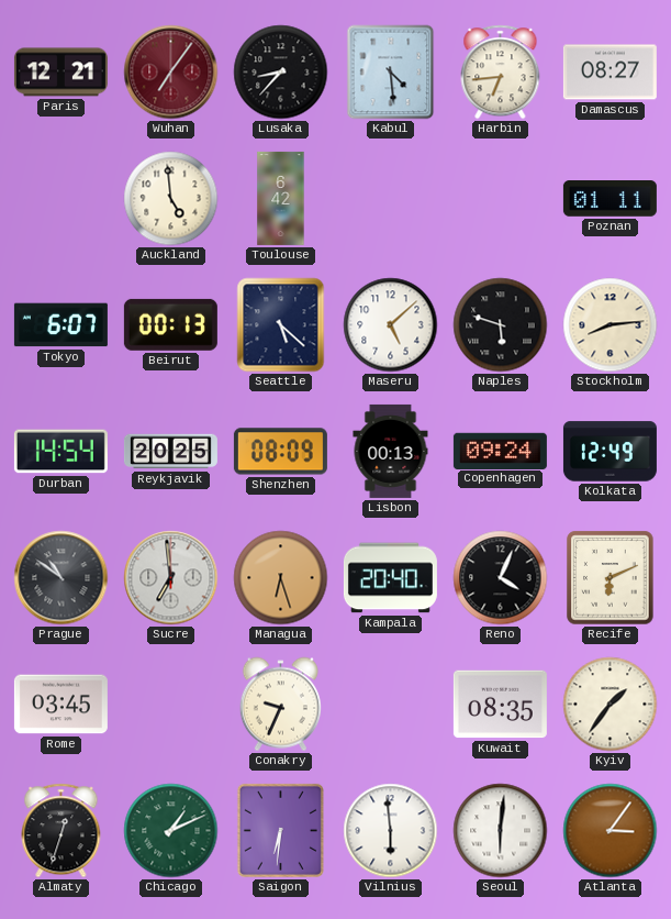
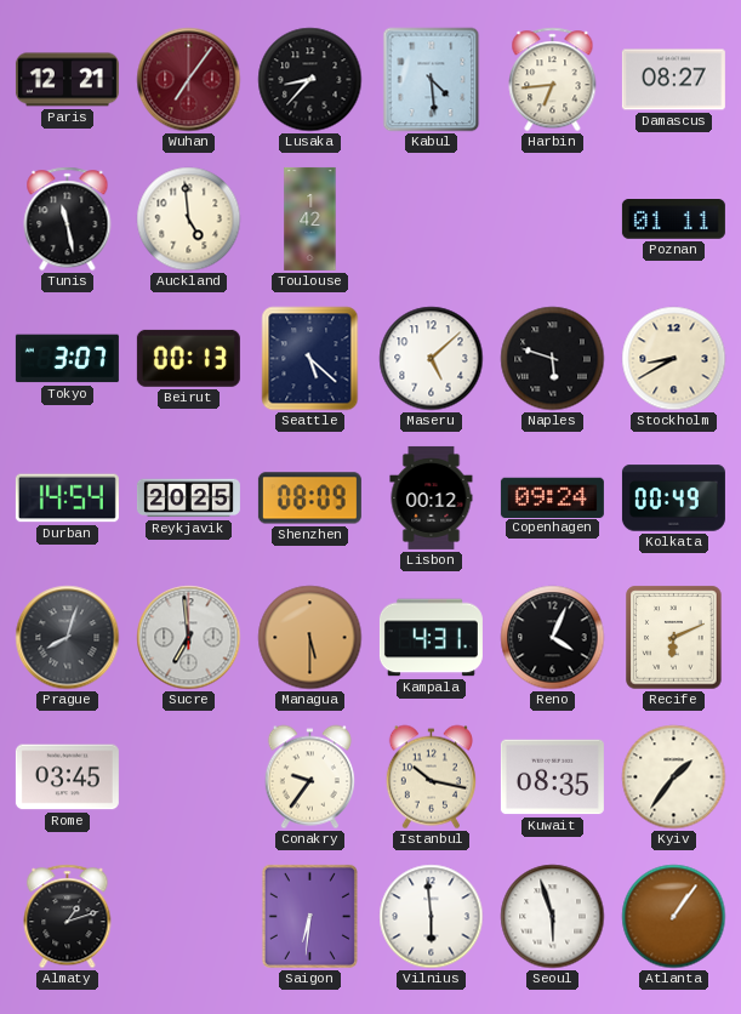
Tunis: none -> 11:28 (68, 220)
Toulouse: 6:42 -> 1:42 (310, 218)
Tokyo: 6:07 -> 3:07 (67, 359)
Stockholm: 8:14 -> 8:40 (674, 359)
Lisbon: 00:13 -> 00:12 (432, 497)
Kolkata: 12:49 -> 00:49 (673, 499)
Prague: 10:51 -> 8:03 (68, 638)
Managua: 6:27 -> 5:30 (310, 638)
Kampala: 20:40 -> 4:31 (431, 638)
Conakry: 9:34 -> 9:36 (309, 777)
Istanbul: none -> 10:17 (431, 777)
Almaty: 12:33 -> 1:12 (68, 917)
Chicago: 1:11 -> none (171, 831)
Seoul: 6:01 -> 5:57 (553, 917)
Atlanta: 3:06 -> 1:06 (674, 917)
